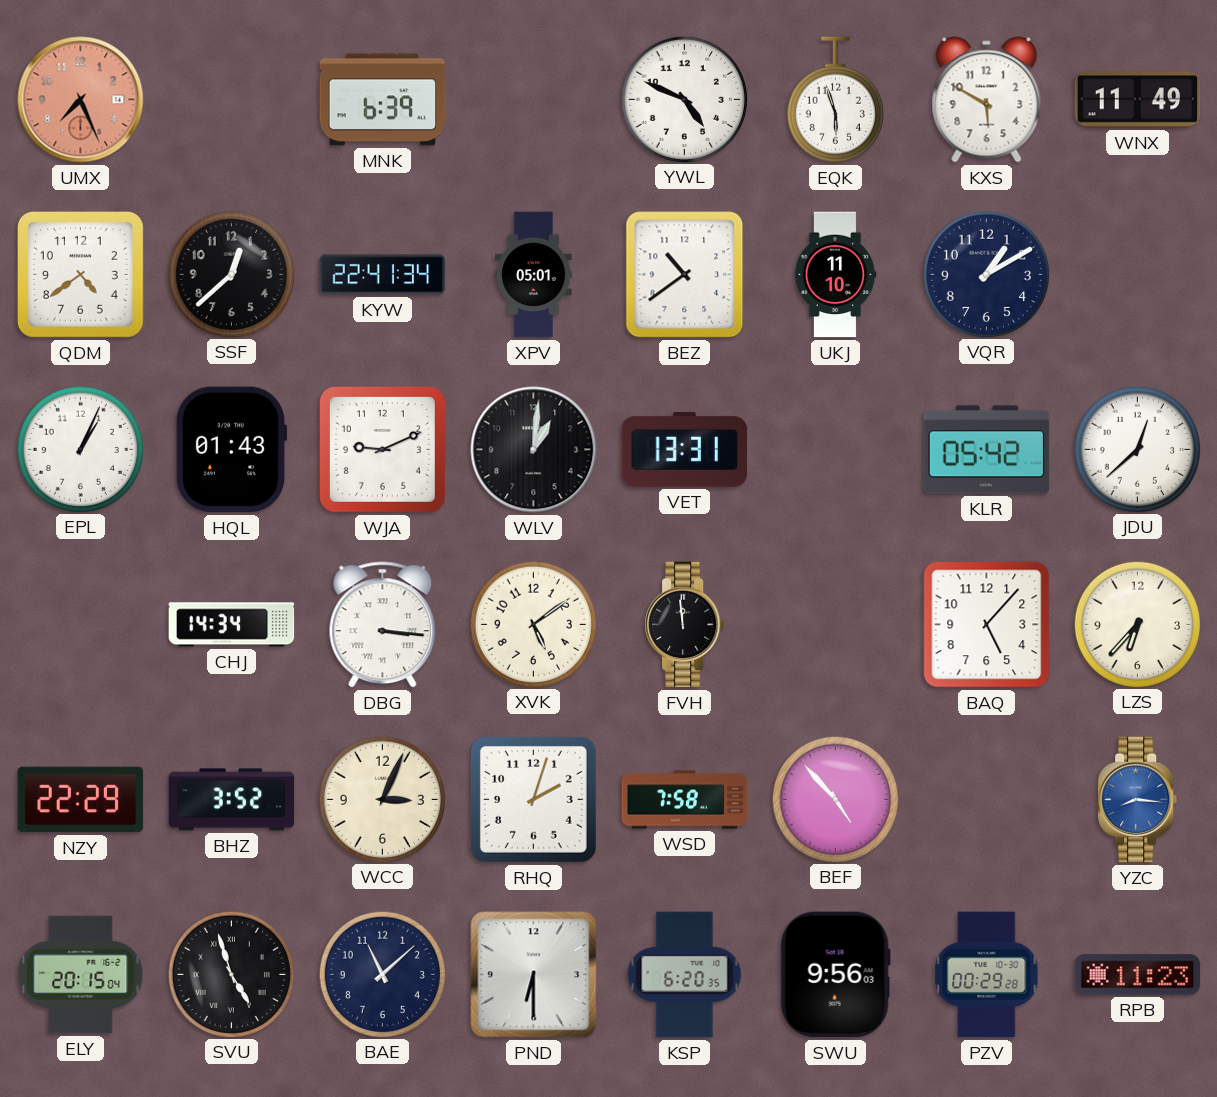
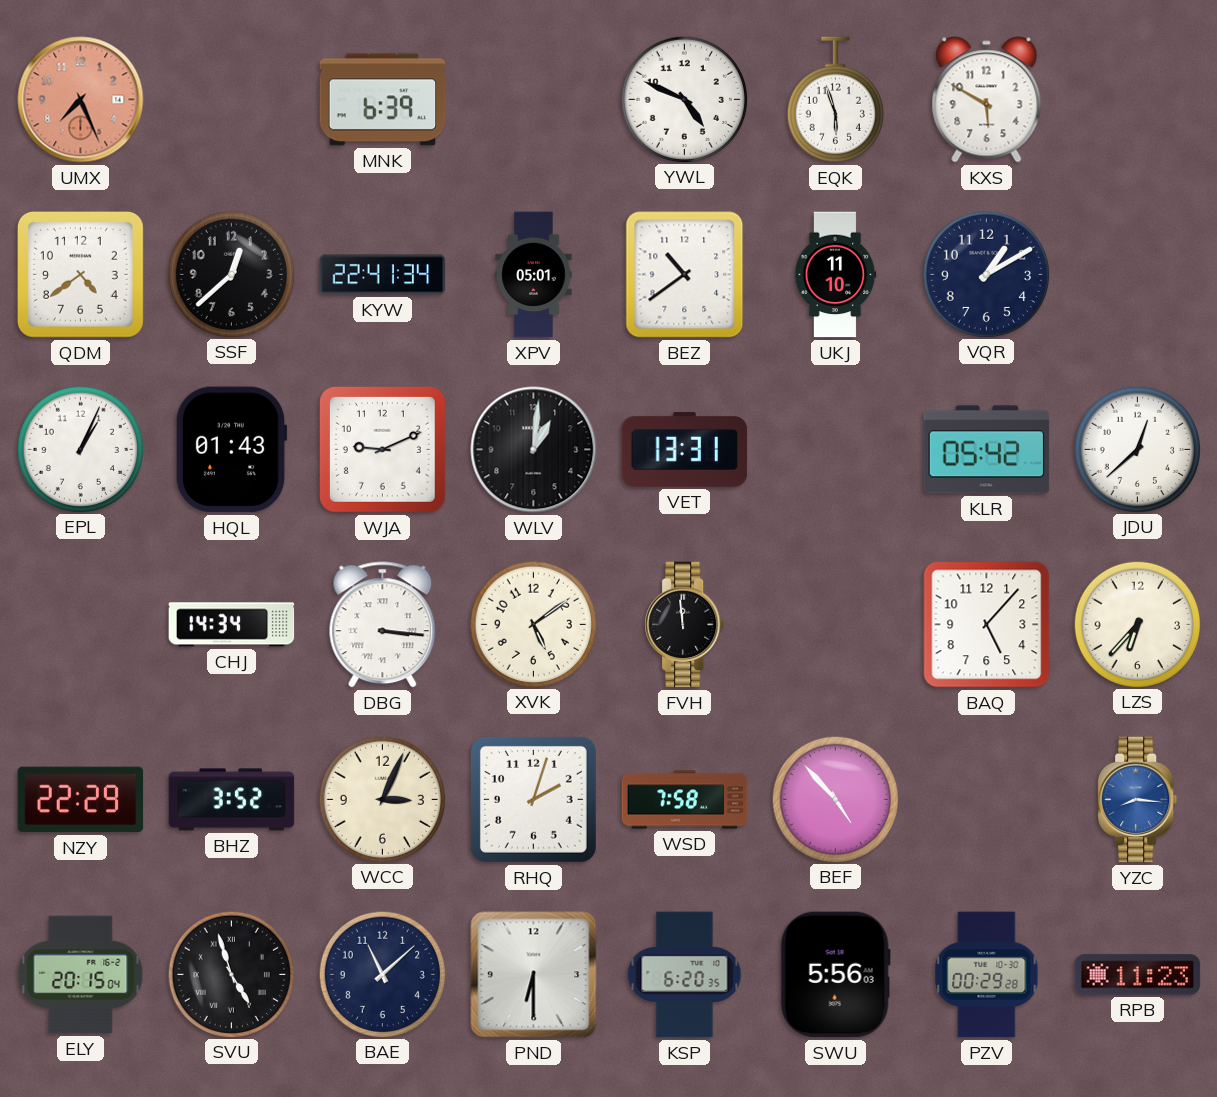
WNX: 11:49 -> none (1138, 100)
SWU: 9:56 -> 5:56 (835, 975)
